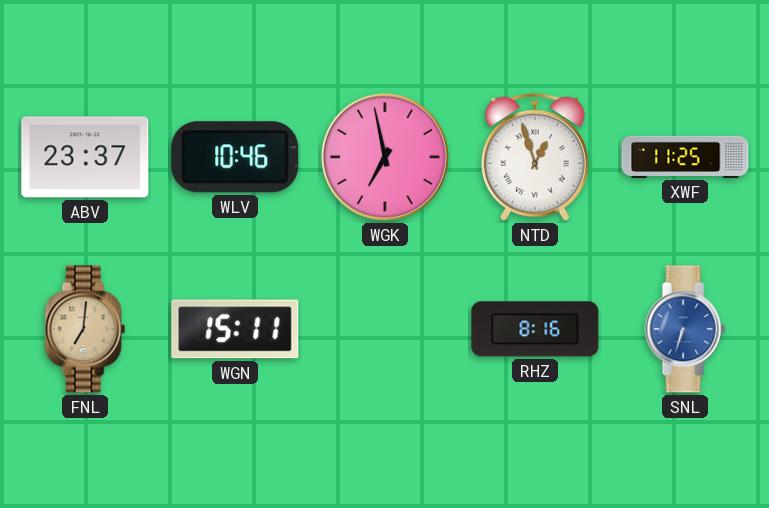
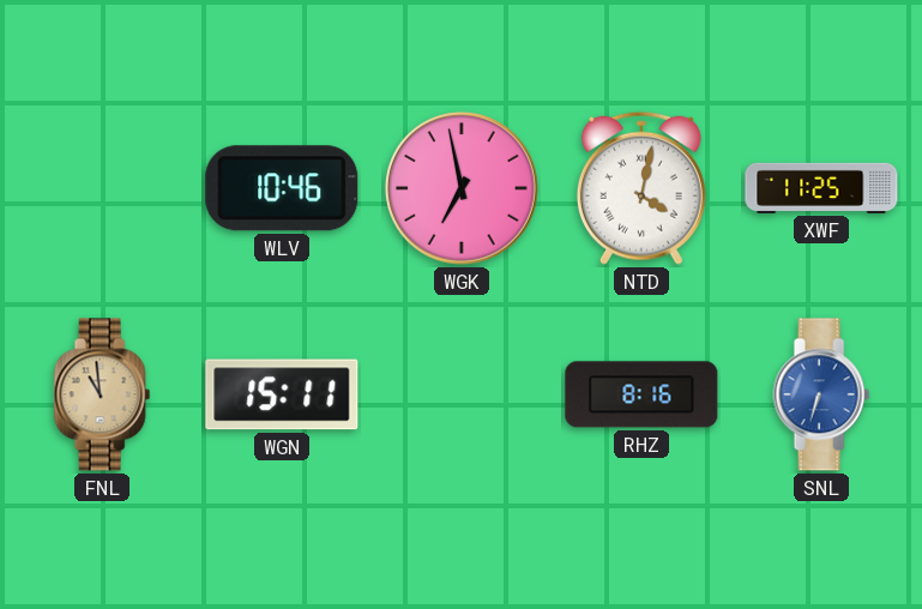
ABV: 23:37 -> none (85, 157)
NTD: 12:57 -> 4:02 (641, 188)
FNL: 7:01 -> 10:59 (102, 394)
